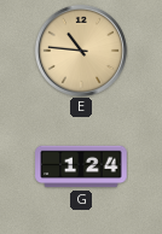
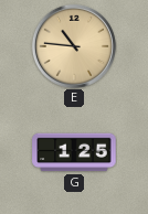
G: 1:24 -> 1:25 (74, 152)
